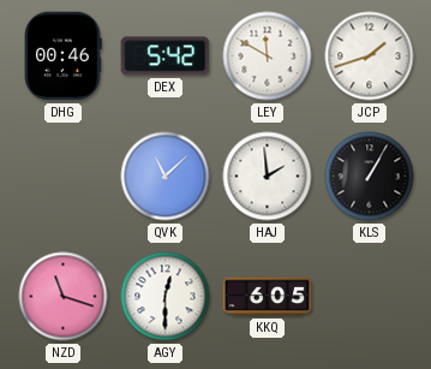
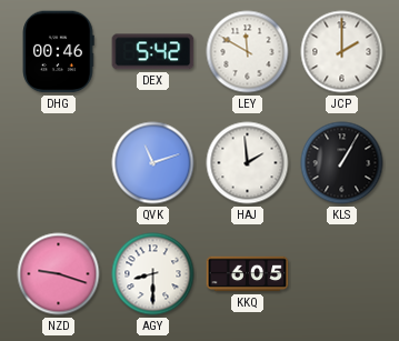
JCP: 1:42 -> 2:00 (342, 52)
QVK: 11:08 -> 11:12 (153, 163)
NZD: 11:18 -> 9:18 (59, 274)
AGY: 12:30 -> 8:30 (153, 274)
